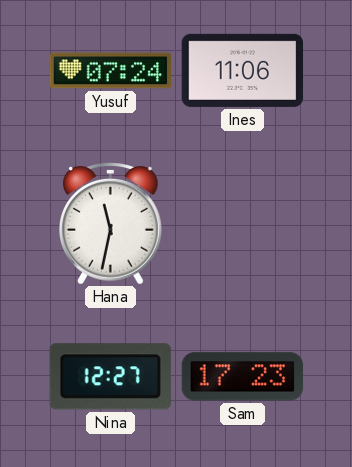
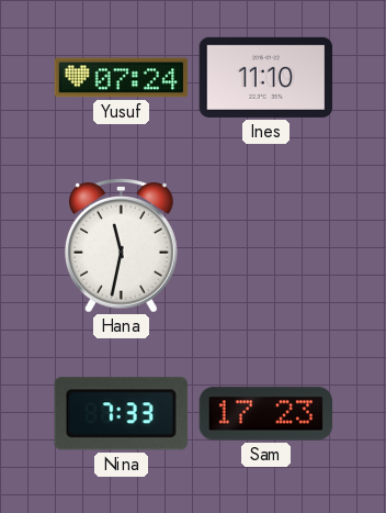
Ines: 11:06 -> 11:10 (266, 77)
Nina: 12:27 -> 7:33 (121, 414)
